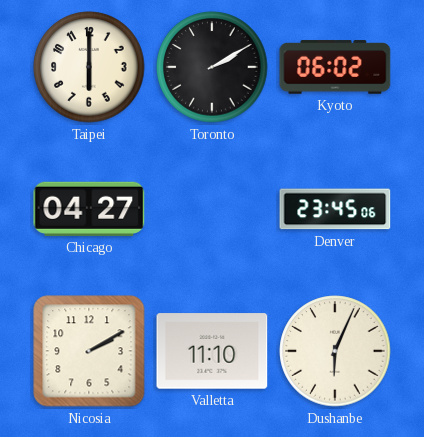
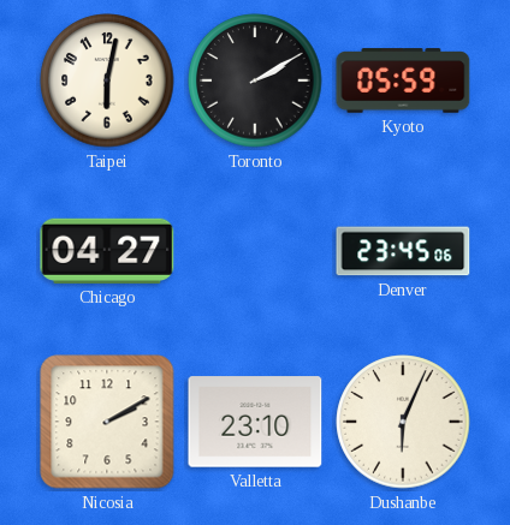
Taipei: 6:00 -> 6:02 (107, 80)
Kyoto: 06:02 -> 05:59 (403, 80)
Valletta: 11:10 -> 23:10 (255, 422)
